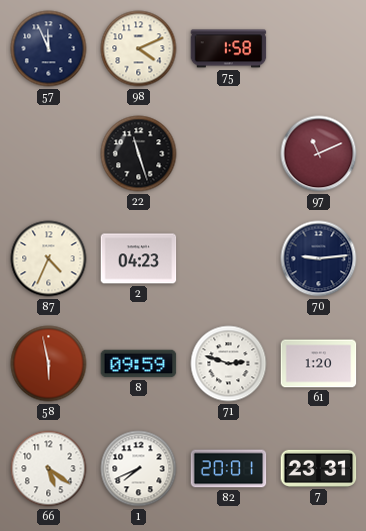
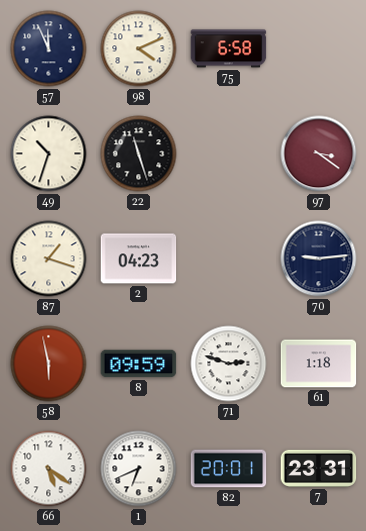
75: 1:58 -> 6:58 (229, 49)
49: none -> 10:33 (49, 154)
97: 11:11 -> 3:21 (319, 154)
87: 4:34 -> 1:18 (49, 259)
61: 1:20 -> 1:18 (319, 364)
1: 7:41 -> 6:41 (139, 469)
